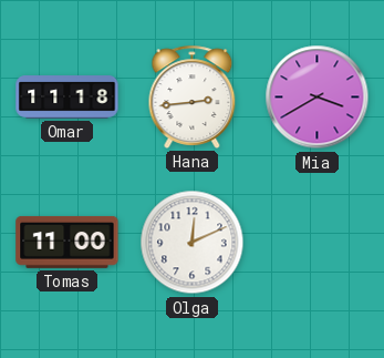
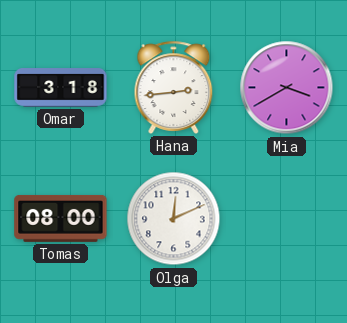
Omar: 11:18 -> 3:18 (61, 88)
Tomas: 11:00 -> 08:00 (61, 218)
